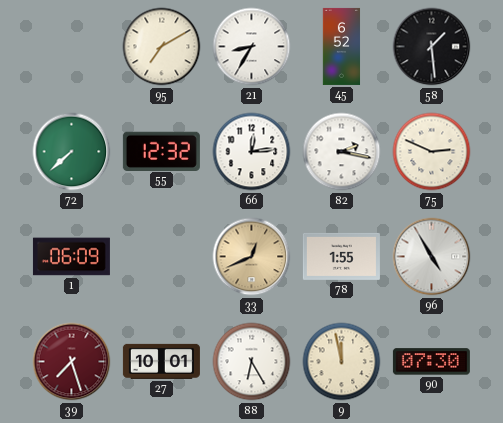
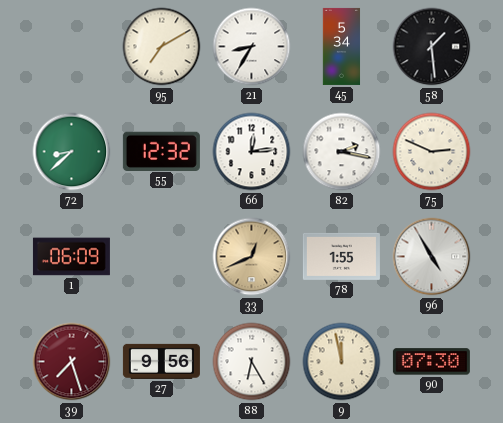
45: 6:52 -> 5:34 (342, 46)
72: 7:38 -> 8:38 (72, 152)
27: 10:01 -> 9:56 (161, 361)
